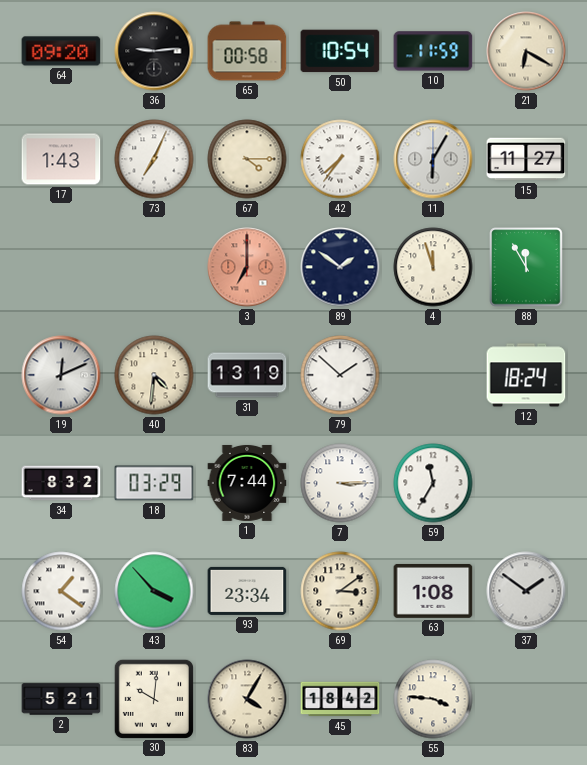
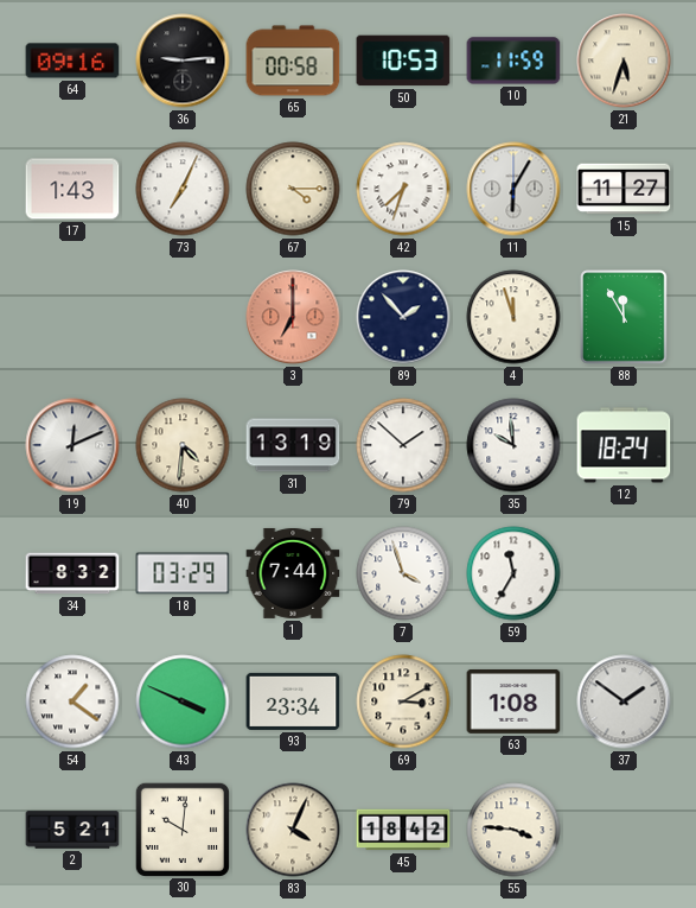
64: 09:20 -> 09:16 (72, 61)
50: 10:54 -> 10:53 (403, 61)
21: 6:20 -> 5:33 (624, 61)
42: 7:36 -> 7:33 (403, 189)
89: 1:51 -> 1:53 (403, 317)
35: none -> 9:59 (513, 445)
7: 3:15 -> 3:57 (403, 573)
43: 3:53 -> 3:49 (183, 701)
69: 3:09 -> 3:10 (403, 701)
83: 4:05 -> 4:04 (293, 830)
